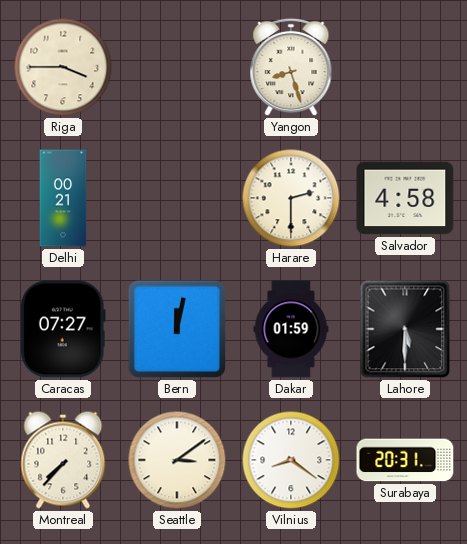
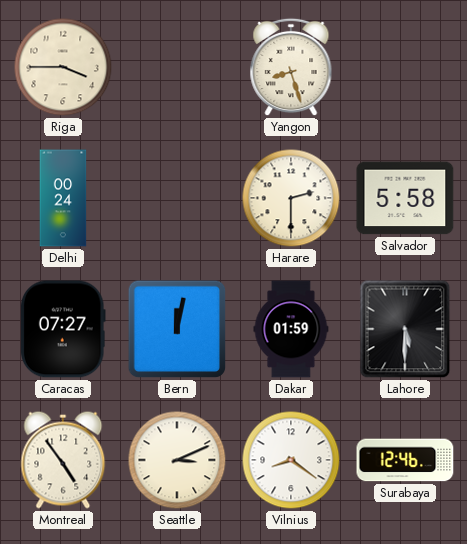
Delhi: 00:21 -> 00:24 (63, 198)
Salvador: 4:58 -> 5:58 (405, 198)
Montreal: 7:37 -> 4:54 (63, 460)
Seattle: 3:09 -> 3:11 (177, 460)
Surabaya: 20:31 -> 12:46 (405, 460)
